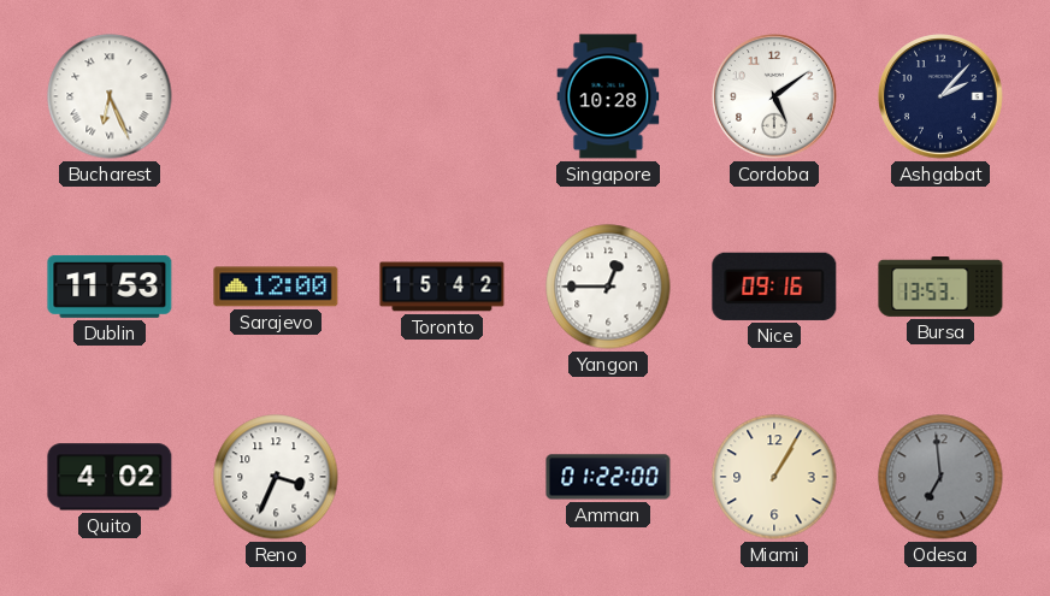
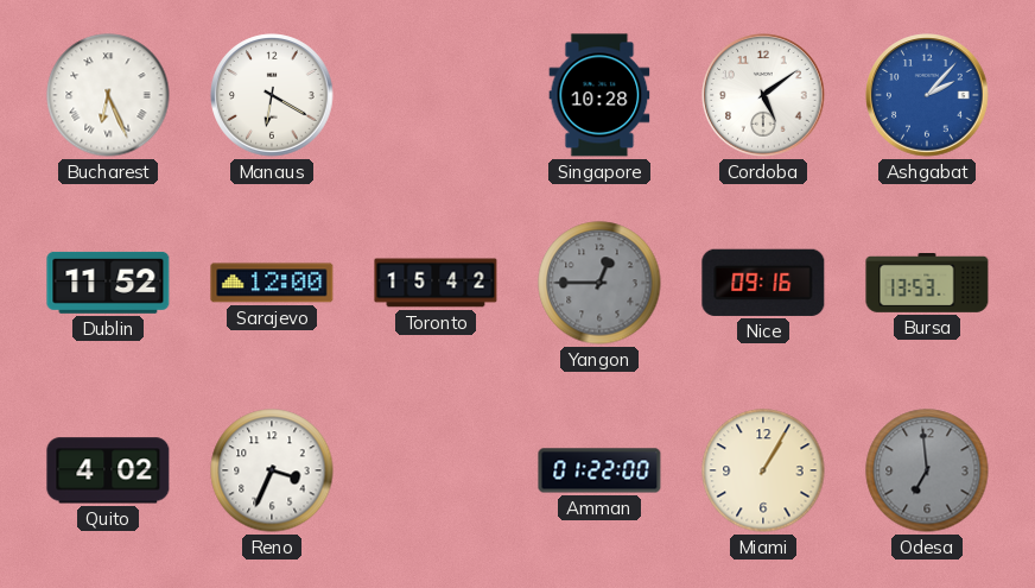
Manaus: none -> 6:20 (272, 95)
Ashgabat dial: navy -> blue (927, 95)
Dublin: 11:53 -> 11:52 (108, 283)
Yangon dial: white -> grey (599, 283)
